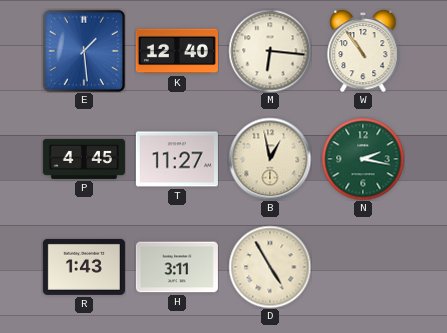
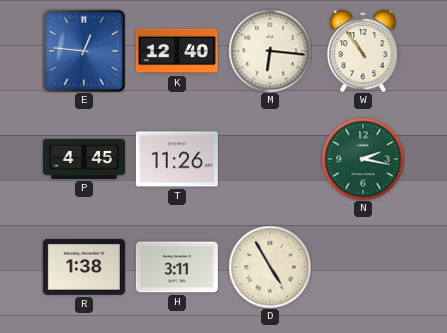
E: 1:29 -> 12:46 (83, 50)
T: 11:27 -> 11:26 (177, 159)
B: 12:58 -> none (270, 159)
R: 1:43 -> 1:38 (84, 267)
